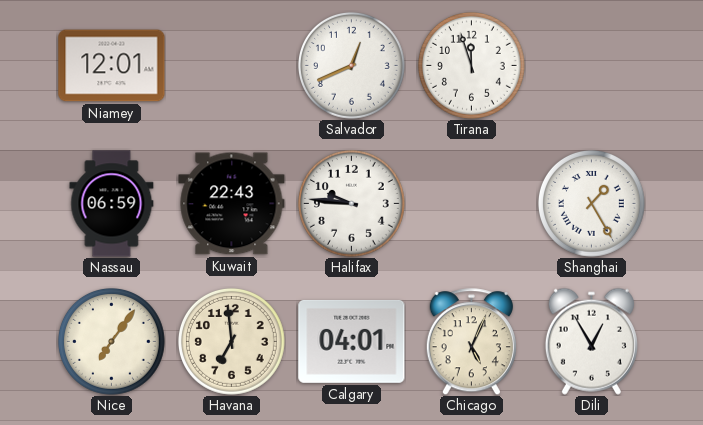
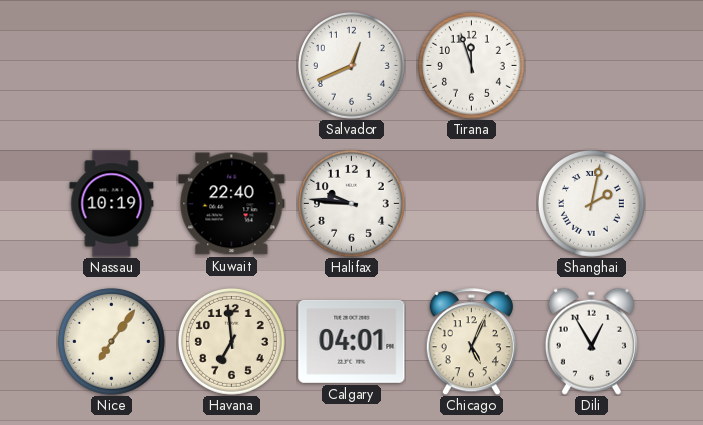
Niamey: 12:01 -> none (112, 66)
Nassau: 06:59 -> 10:19 (112, 204)
Kuwait: 22:43 -> 22:40 (232, 204)
Shanghai: 1:25 -> 2:02 (591, 203)
